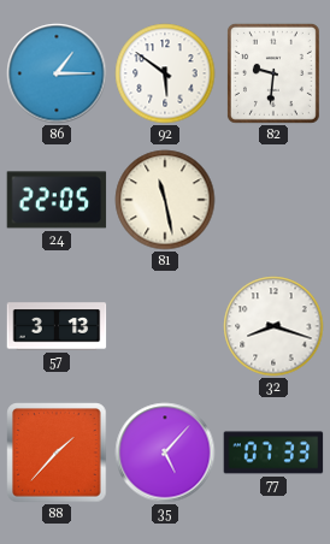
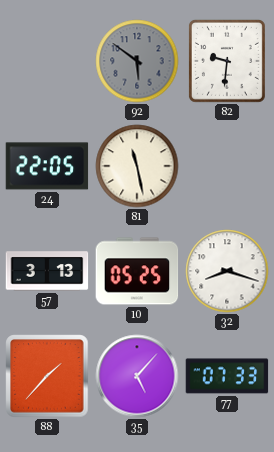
86: 1:15 -> none (57, 73)
92 dial: white -> grey (137, 61)
10: none -> 05:25 (137, 271)
